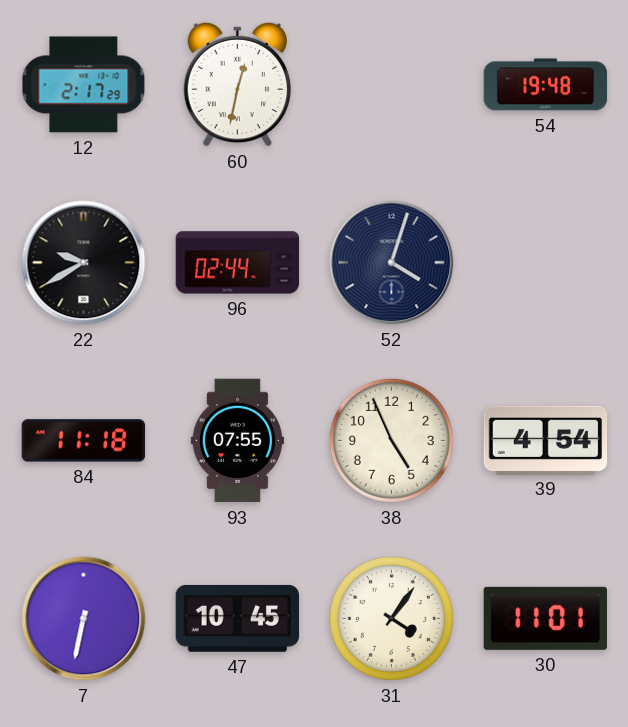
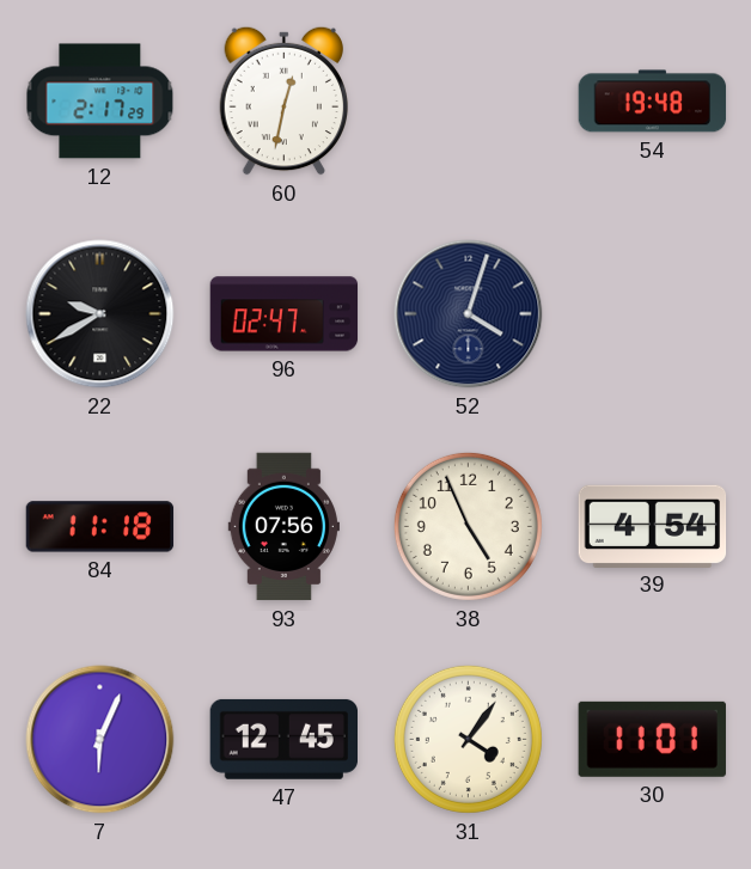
96: 02:44 -> 02:47 (285, 314)
93: 07:55 -> 07:56 (283, 527)
7: 6:32 -> 6:04 (100, 740)
47: 10:45 -> 12:45 (283, 739)
